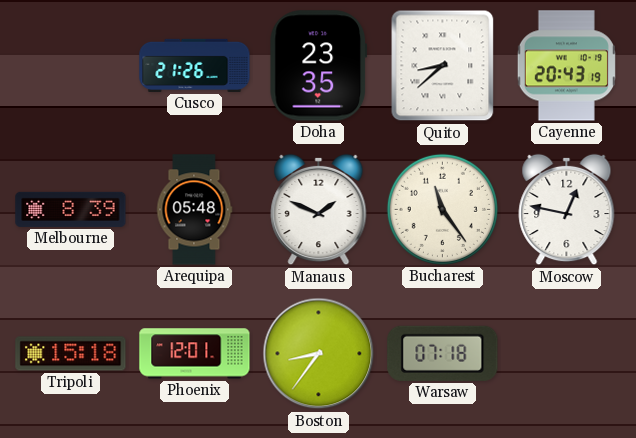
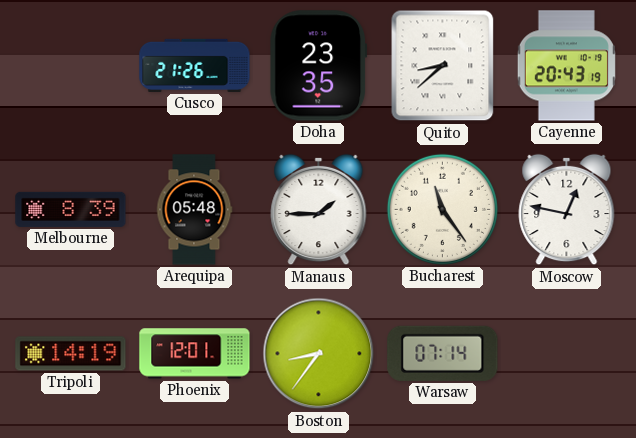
Manaus: 1:49 -> 1:45 (319, 210)
Tripoli: 15:18 -> 14:19 (71, 354)
Warsaw: 07:18 -> 07:14 (443, 353)
